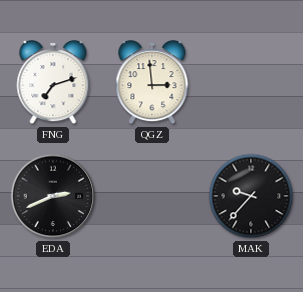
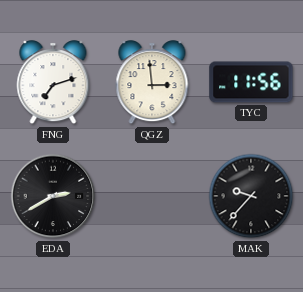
TYC: none -> 11:56 (251, 82)
EDA: 2:41 -> 2:40 (53, 196)
